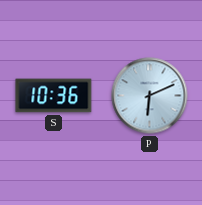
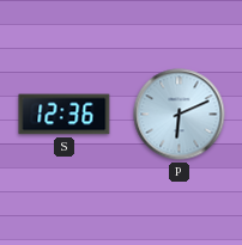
S: 10:36 -> 12:36 (65, 115)
